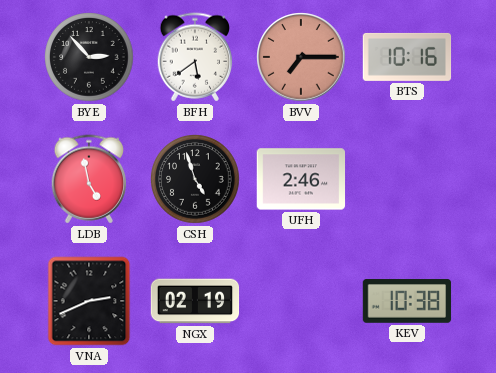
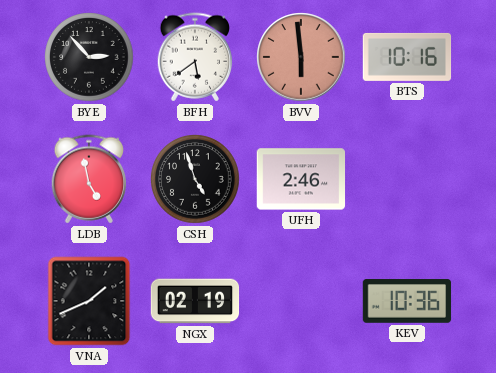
BVV: 7:15 -> 5:59 (301, 57)
VNA: 2:41 -> 1:41 (89, 301)
KEV: 10:38 -> 10:36 (407, 301)
